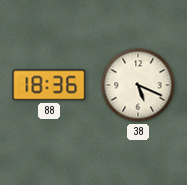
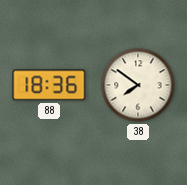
38: 5:19 -> 7:51 (138, 85)
